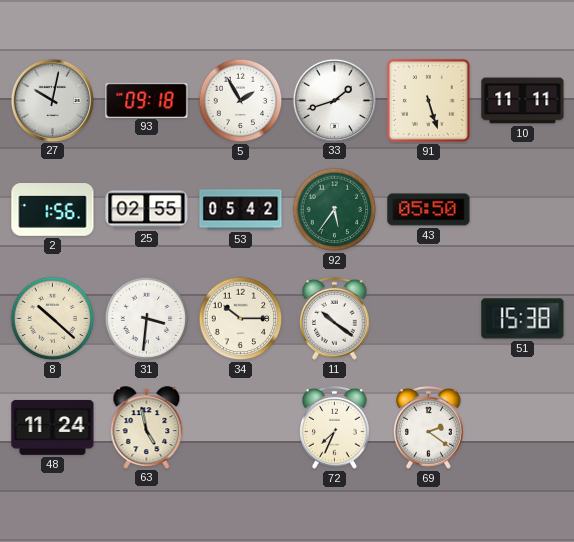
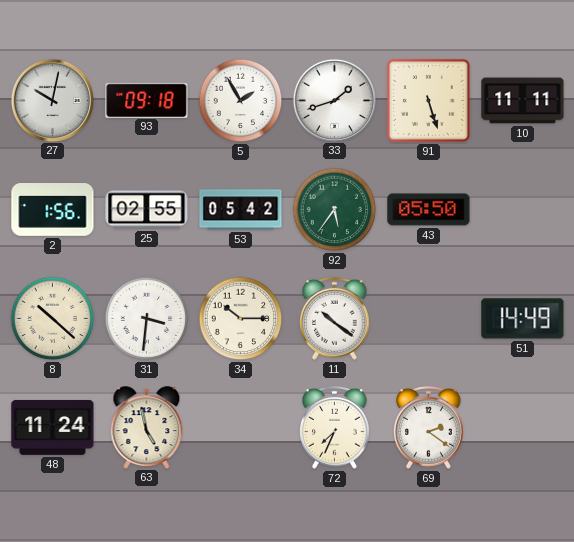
51: 15:38 -> 14:49 (523, 319)
